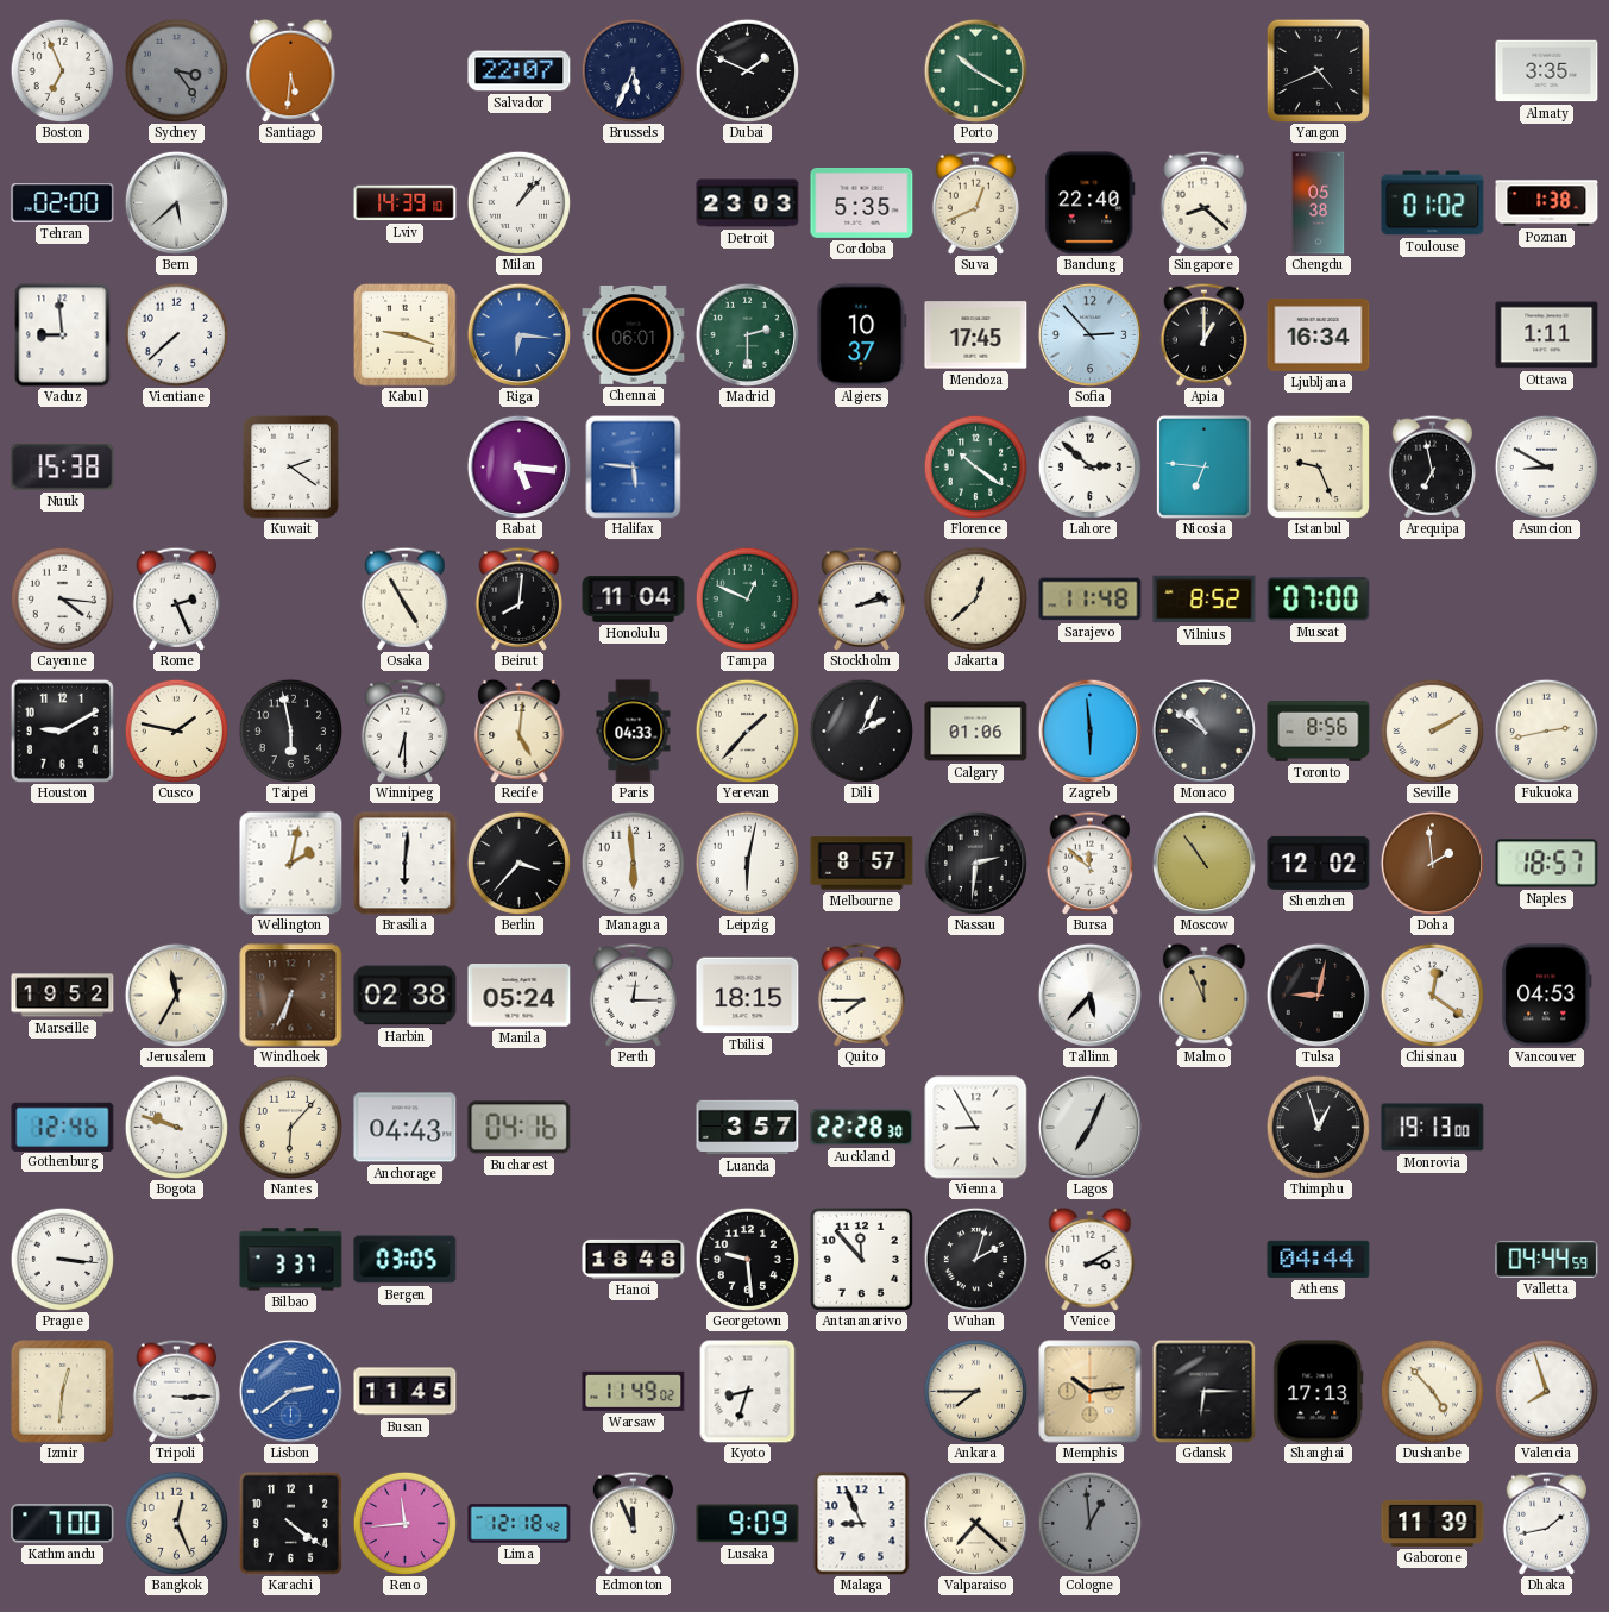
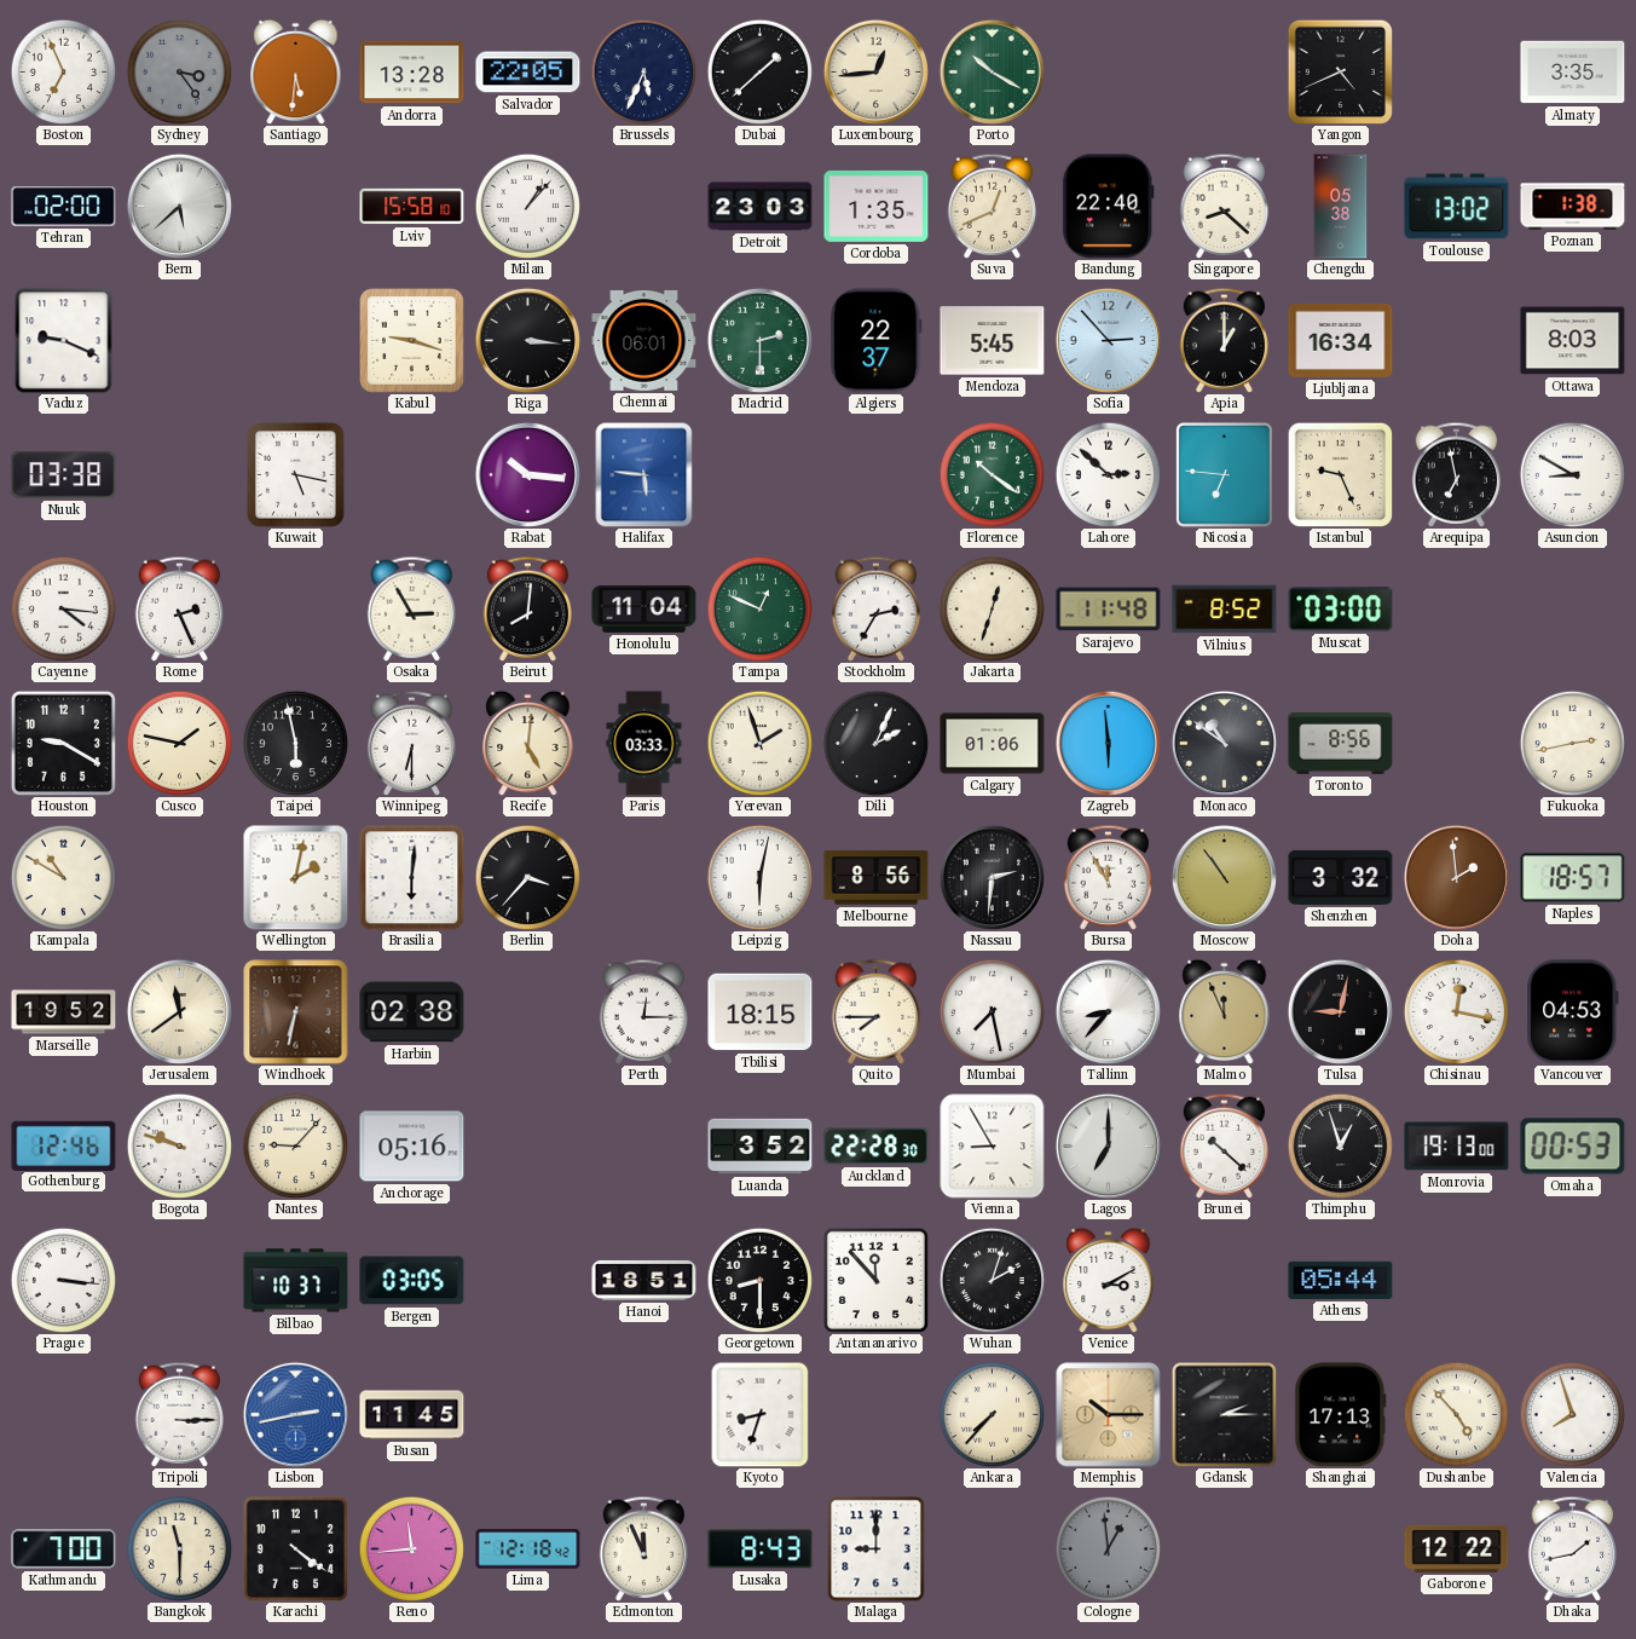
Andorra: none -> 13:28 (412, 73)
Salvador: 22:07 -> 22:05 (528, 73)
Dubai: 1:49 -> 1:38 (759, 71)
Luxembourg: none -> 12:44 (875, 71)
Lviv: 14:39 -> 15:58 (412, 207)
Cordoba: 5:35 -> 1:35 (877, 206)
Toulouse: 01:02 -> 13:02 (1457, 207)
Vaduz: 8:59 -> 9:19 (64, 341)
Vientiane: 7:38 -> none (176, 334)
Riga: 6:16 -> 3:16 (527, 340)
Riga dial: blue -> black (527, 340)
Algiers: 10:37 -> 22:37 (877, 341)
Mendoza: 17:45 -> 5:45 (993, 341)
Ottawa: 1:11 -> 8:03 (1573, 341)
Nuuk: 15:38 -> 03:38 (64, 475)
Kuwait: 2:21 -> 5:17 (296, 475)
Rabat: 5:16 -> 10:16 (527, 474)
Osaka: 4:55 -> 2:55 (412, 608)
Stockholm: 2:13 -> 2:35 (877, 608)
Jakarta: 12:38 -> 12:33 (992, 608)
Muscat: 07:00 -> 03:00 (1341, 610)
Houston: 9:10 -> 9:20 (63, 743)
Paris: 04:33 -> 03:33 (644, 744)
Yerevan: 1:37 -> 1:57 (759, 743)
Seville: 2:10 -> none (1432, 730)
Kampala: none -> 10:50 (63, 877)
Managua: 5:59 -> none (633, 863)
Melbourne: 8:57 -> 8:56 (877, 878)
Bursa: 11:52 -> 11:55 (1109, 877)
Shenzhen: 12:02 -> 3:32 (1341, 877)
Jerusalem: 11:35 -> 11:39 (179, 1011)
Windhoek: 6:34 -> 6:32 (296, 1012)
Manila: 05:24 -> none (520, 996)
Mumbai: none -> 7:28 (992, 1011)
Tallinn: 5:37 -> 8:37 (1108, 1011)
Chisinau: 12:21 -> 12:17 (1456, 1011)
Nantes: 6:07 -> 9:07 (295, 1145)
Anchorage: 04:43 -> 05:16 (412, 1147)
Bucharest: 04:16 -> none (520, 1128)
Luanda: 3:57 -> 3:52 (761, 1147)
Lagos: 7:04 -> 7:00 (1108, 1145)
Brunei: none -> 10:22 (1225, 1145)
Omaha: none -> 00:53 (1573, 1147)
Bilbao: 3:37 -> 10:37 (296, 1281)
Hanoi: 18:48 -> 18:51 (644, 1280)
Georgetown: 9:29 -> 8:30 (759, 1280)
Athens: 04:44 -> 05:44 (1341, 1280)
Valletta: 04:44 -> none (1547, 1259)
Izmir: 12:31 -> none (63, 1392)
Lisbon: 2:39 -> 2:43 (295, 1414)
Warsaw: 11:49 -> none (634, 1391)
Ankara: 7:45 -> 7:37 (992, 1414)
Memphis: 10:14 -> 10:15 (1109, 1415)
Gdansk: 6:15 -> 2:15 (1224, 1414)
Bangkok: 12:26 -> 11:30 (179, 1548)
Lusaka: 9:09 -> 8:43 (761, 1549)
Malaga: 8:56 -> 9:00 (877, 1549)
Valparaiso: 7:22 -> none (975, 1523)
Gaborone: 11:39 -> 12:22 (1457, 1548)
